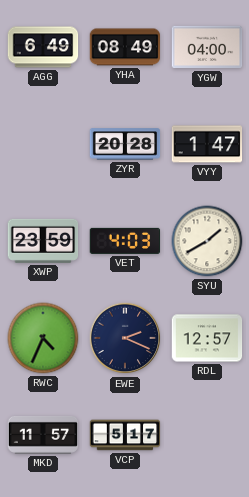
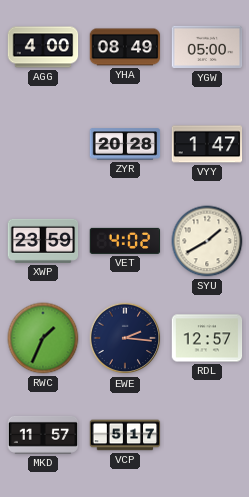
AGG: 6:49 -> 4:00 (43, 47)
YGW: 04:00 -> 05:00 (207, 47)
VET: 4:03 -> 4:02 (125, 241)
RWC: 4:34 -> 1:34 (43, 338)
EWE: 2:19 -> 2:16 (125, 338)
